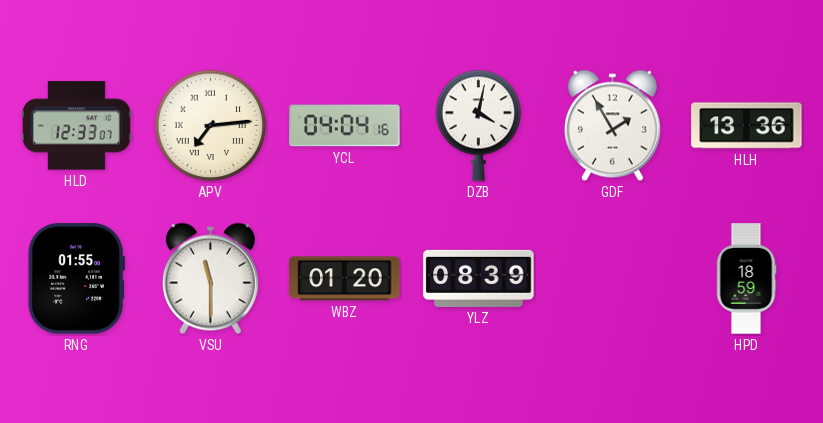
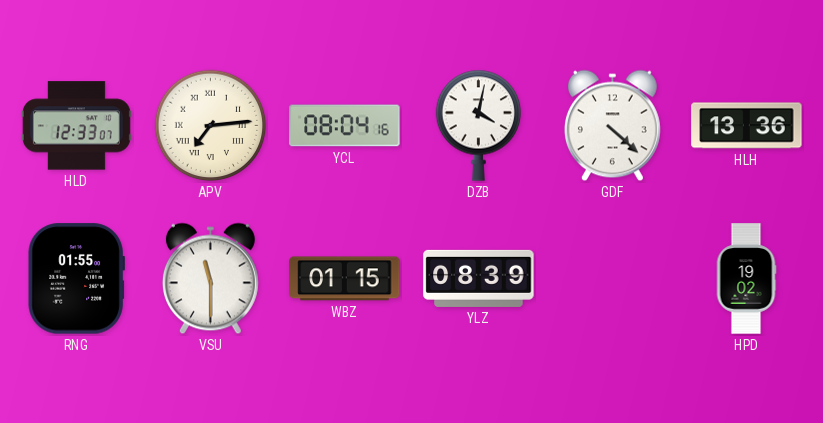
YCL: 04:04 -> 08:04 (345, 126)
GDF: 1:55 -> 4:22 (612, 126)
WBZ: 01:20 -> 01:15 (345, 279)
HPD: 18:59 -> 19:02 (746, 279)
